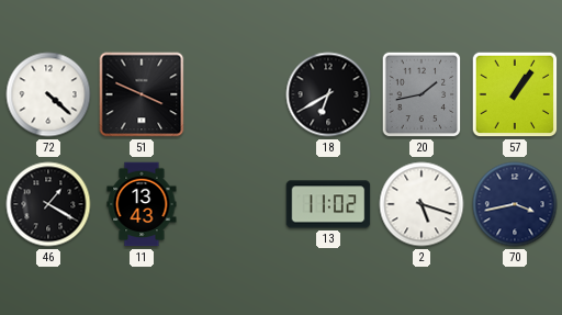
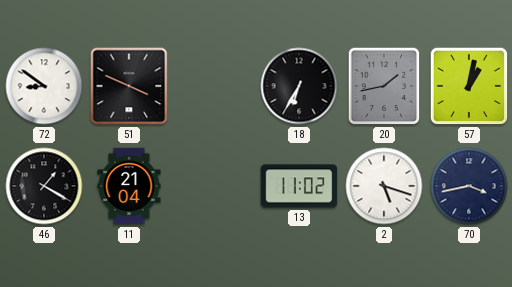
72: 4:22 -> 8:51 (44, 86)
18: 6:40 -> 6:35 (299, 86)
57: 1:06 -> 1:02 (469, 86)
11: 13:43 -> 21:04 (129, 186)
